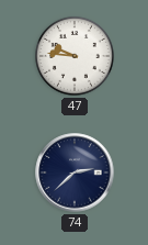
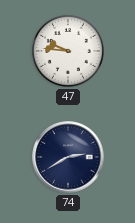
74: 2:38 -> 2:40 (68, 157)
